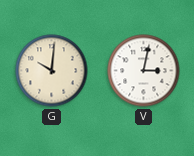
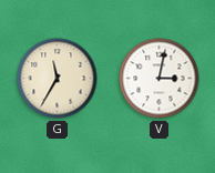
G: 10:01 -> 11:35 (58, 79)
